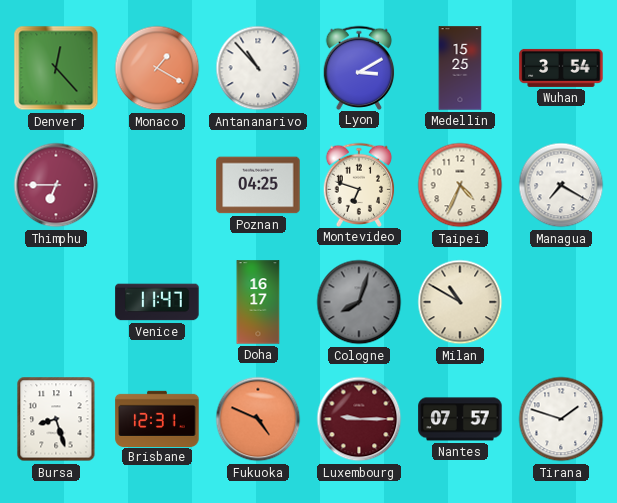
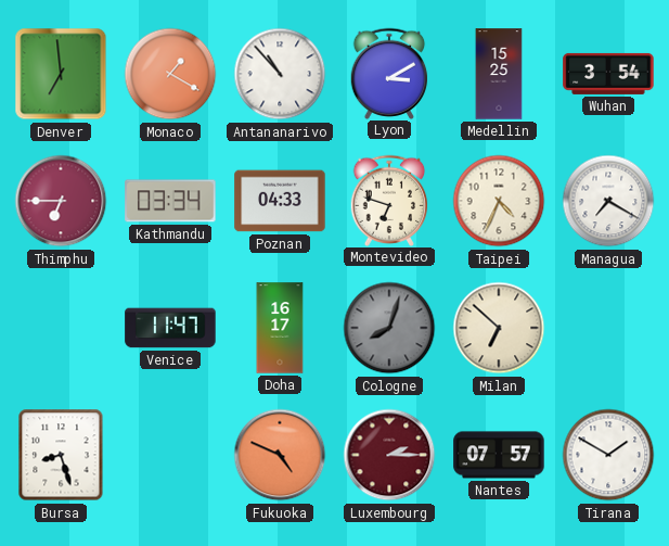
Denver: 12:23 -> 6:59 (61, 74)
Kathmandu: none -> 03:34 (170, 201)
Poznan: 04:25 -> 04:33 (280, 201)
Milan: 10:50 -> 6:52 (499, 328)
Brisbane: 12:31 -> none (157, 418)
Luxembourg: 9:15 -> 2:15 (389, 455)
Tirana: 1:48 -> 1:50 (608, 455)
